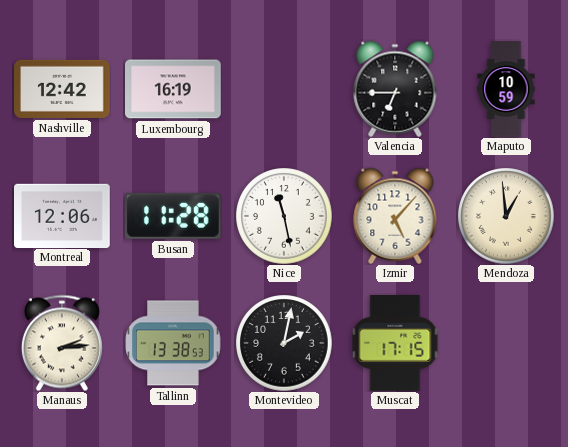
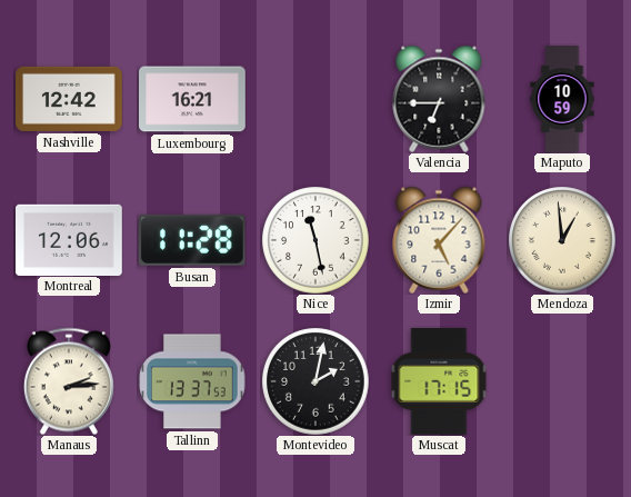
Luxembourg: 16:19 -> 16:21 (193, 99)
Tallinn: 13:38 -> 13:37 (192, 381)
